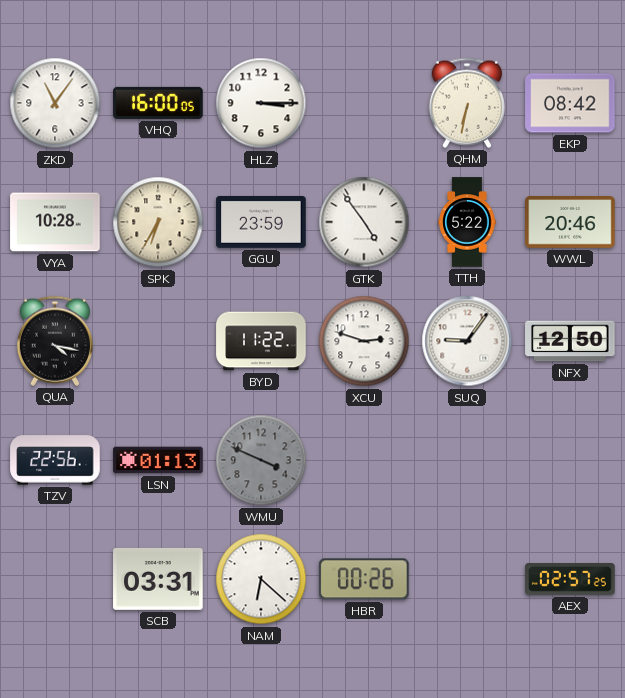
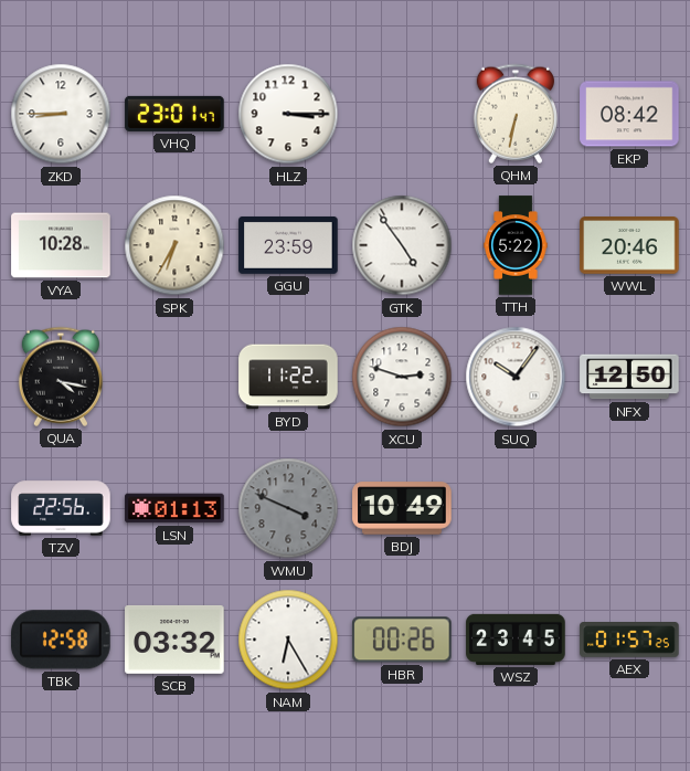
ZKD: 11:06 -> 8:45 (61, 114)
VHQ: 16:00 -> 23:01 (174, 114)
SUQ: 9:06 -> 10:06 (516, 377)
BDJ: none -> 10:49 (402, 508)
TBK: none -> 12:58 (62, 640)
SCB: 03:31 -> 03:32 (174, 640)
NAM: 6:22 -> 6:25 (288, 640)
WSZ: none -> 23:45 (516, 640)
AEX: 02:57 -> 01:57 (629, 641)
